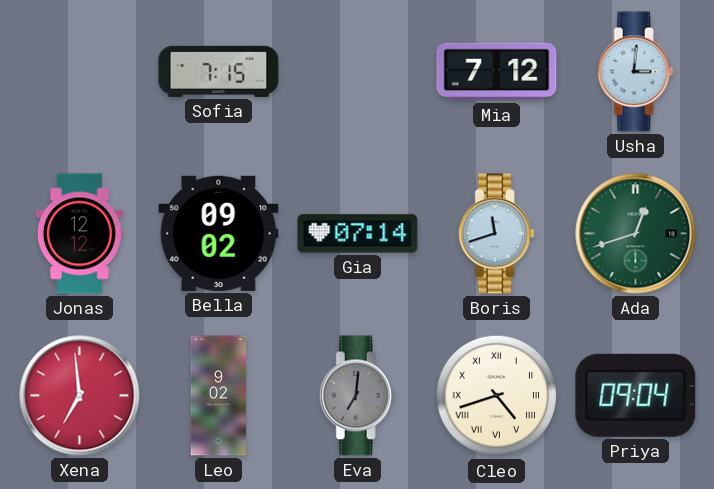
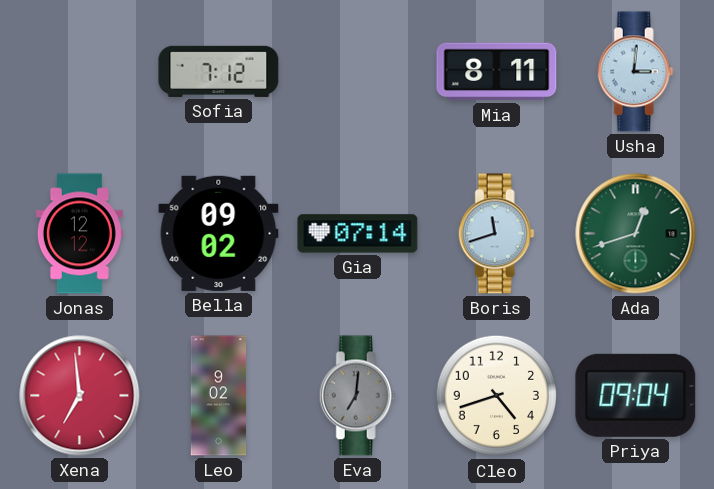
Sofia: 7:15 -> 7:12 (219, 71)
Mia: 7:12 -> 8:11 (497, 72)
Cleo numerals: Roman -> Arabic (497, 396)
